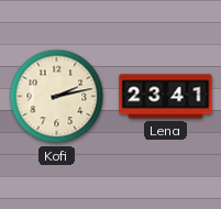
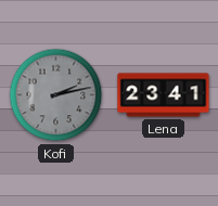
Kofi dial: cream -> grey (56, 95)
